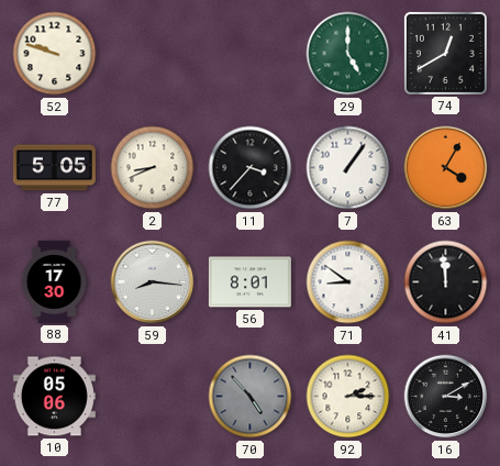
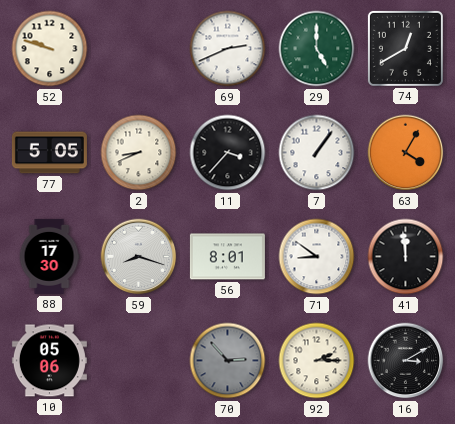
69: none -> 2:41 (228, 49)
59: 8:16 -> 8:18 (139, 257)
70: 4:53 -> 2:53 (228, 361)
